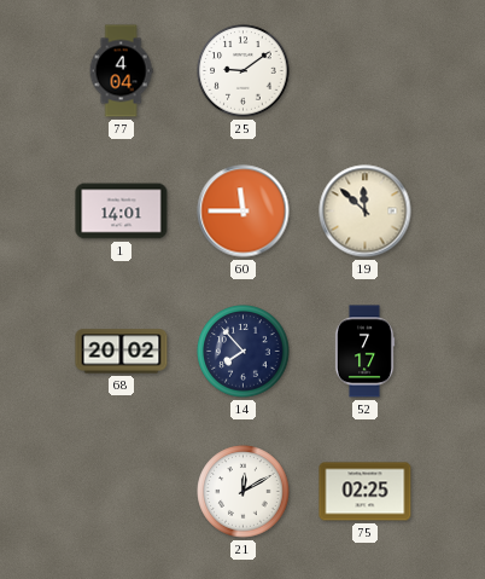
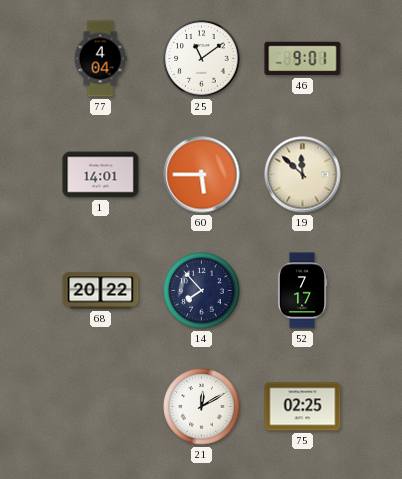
25: 9:09 -> 11:09 (202, 59)
46: none -> 9:01 (303, 59)
60: 11:45 -> 5:45 (202, 175)
68: 20:02 -> 20:22 (101, 291)
